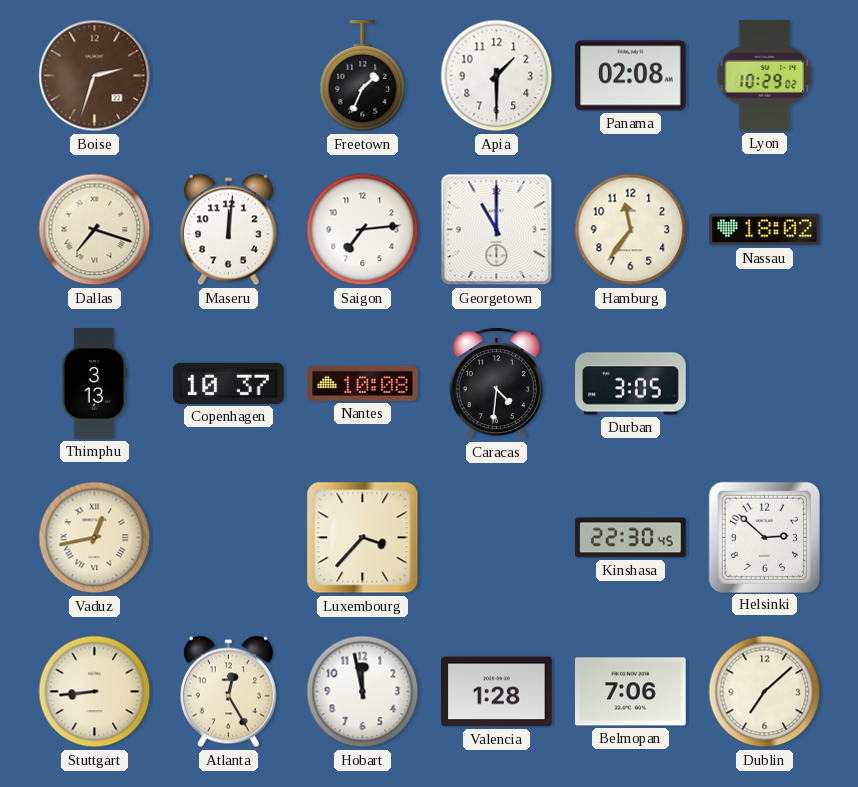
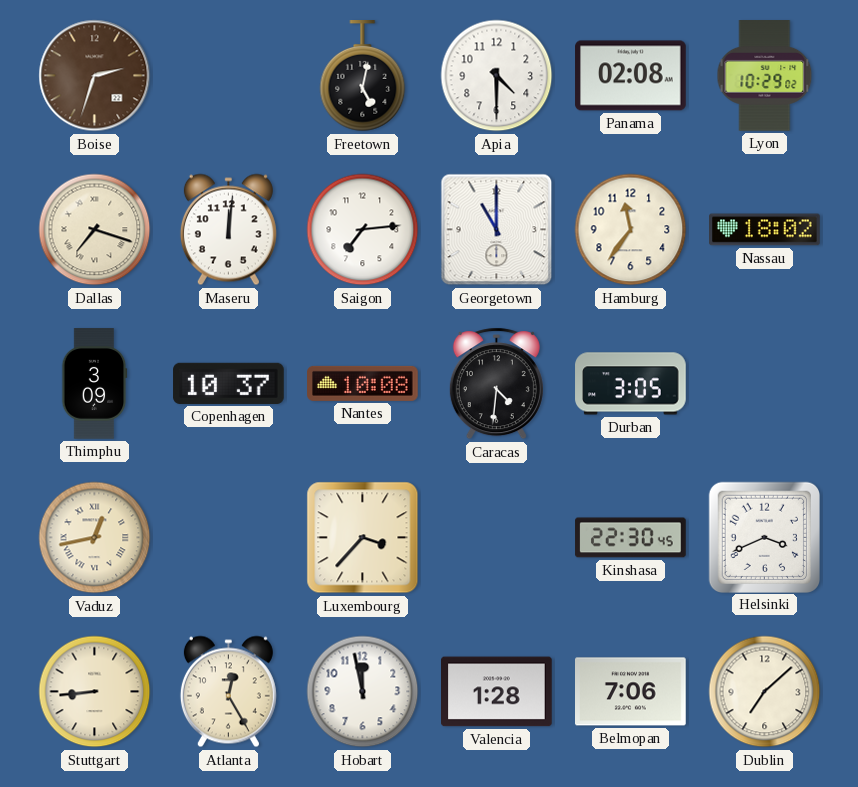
Freetown: 1:34 -> 5:02 (363, 76)
Apia: 1:30 -> 4:30 (497, 76)
Thimphu: 3:13 -> 3:09 (94, 384)
Helsinki: 2:52 -> 3:41 (764, 537)
